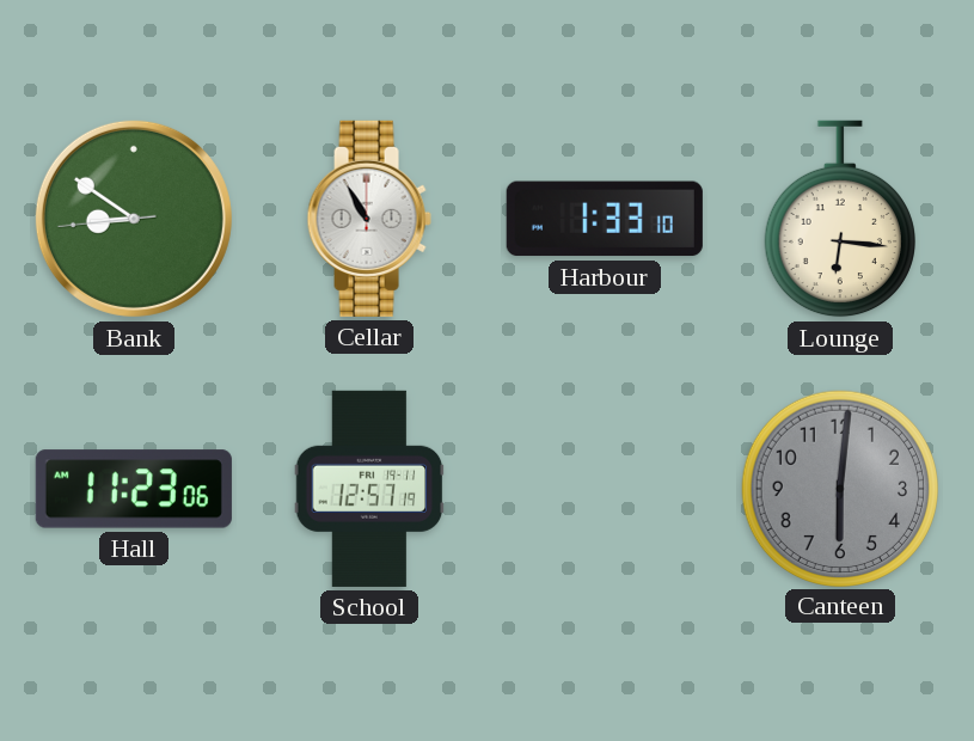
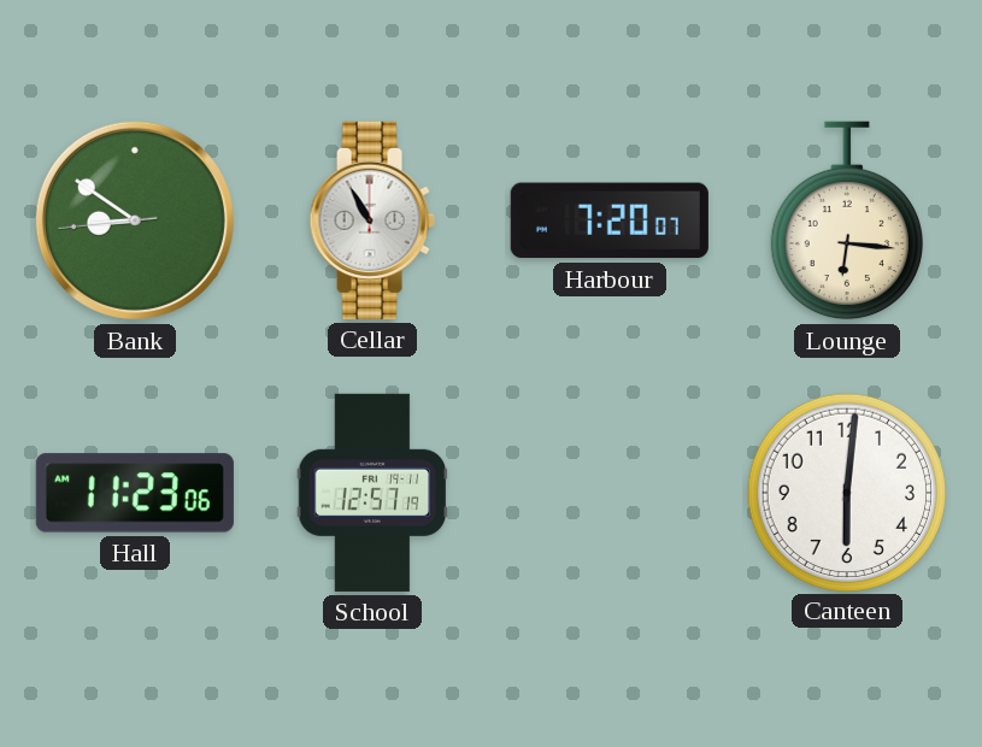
Harbour: 1:33 -> 7:20 (610, 220)
Canteen dial: grey -> white (846, 492)
